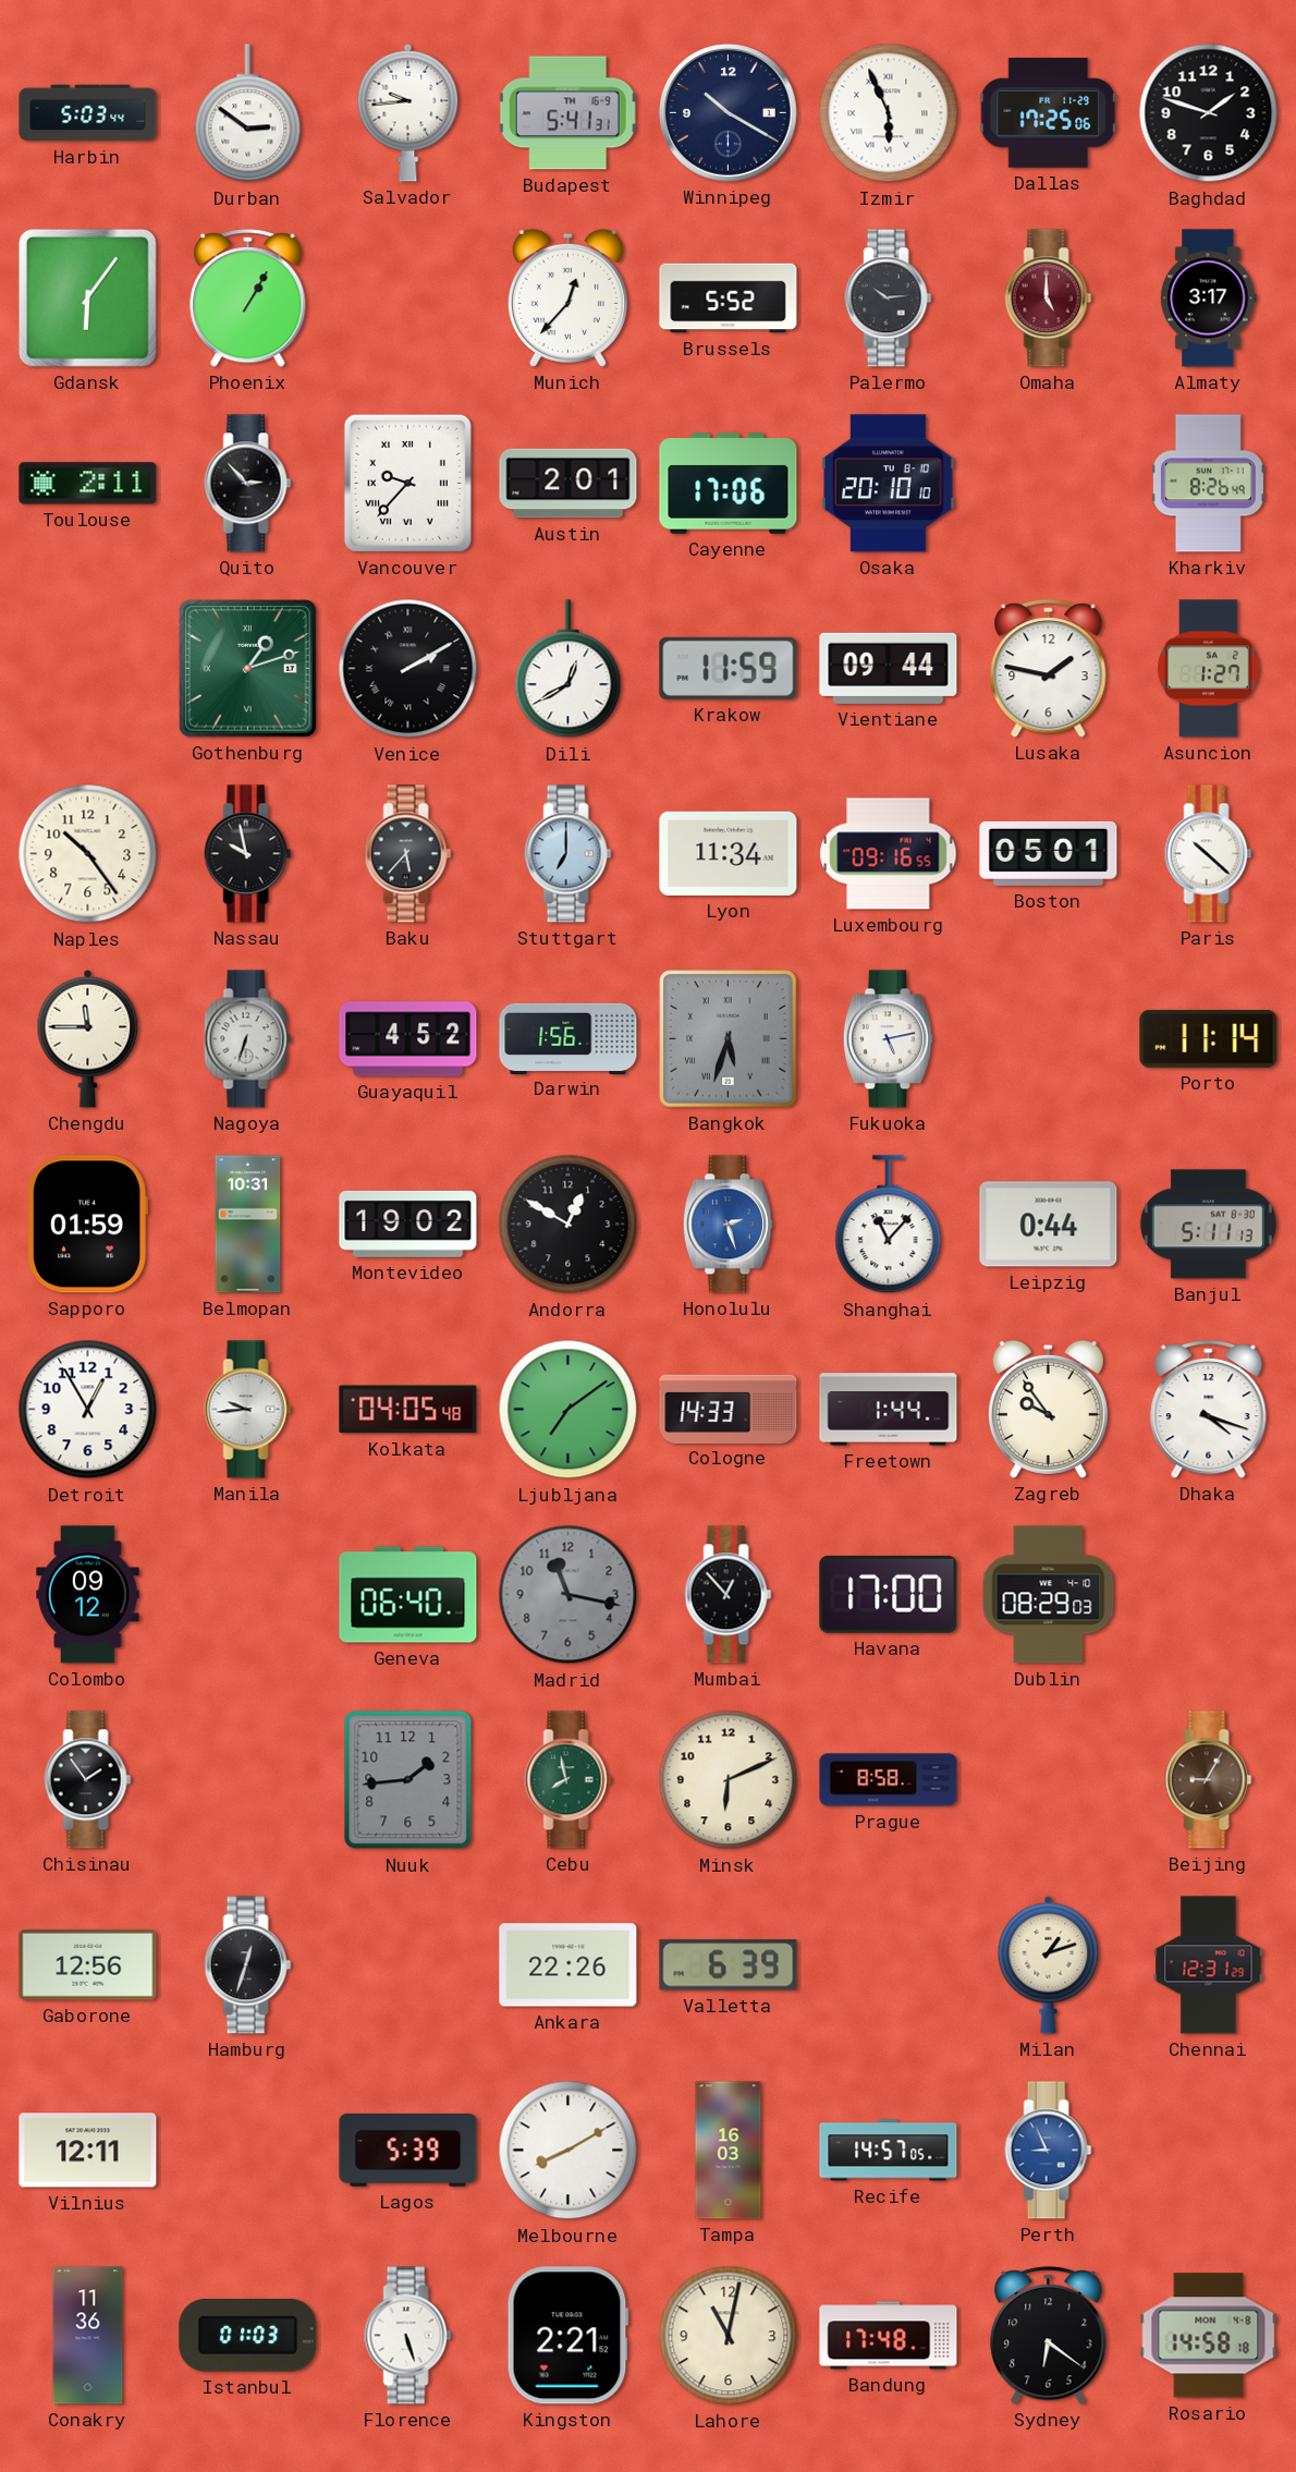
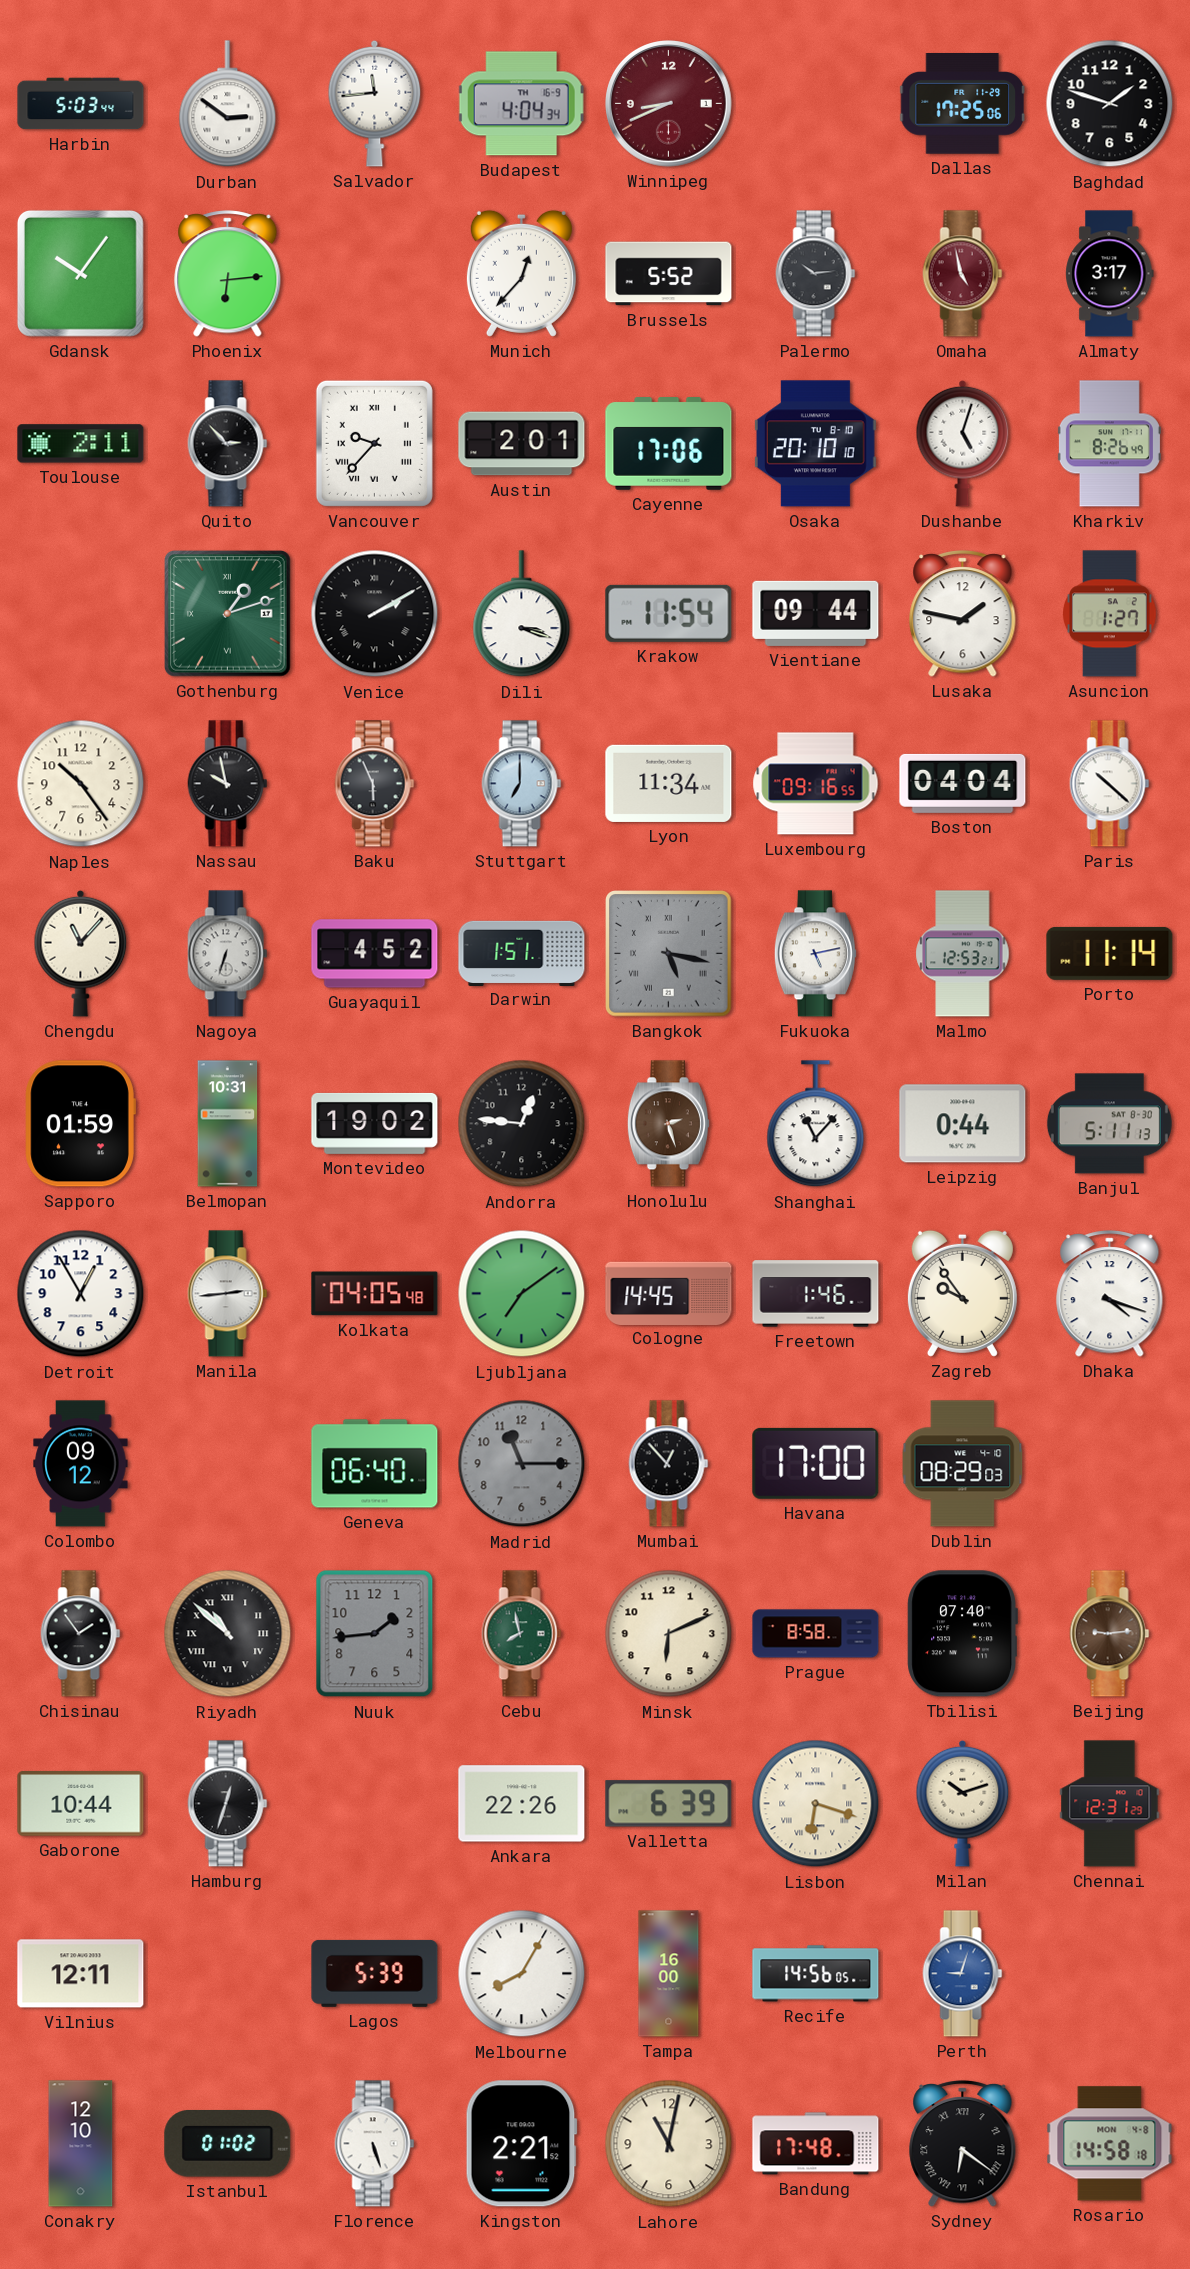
Salvador: 9:44 -> 11:44 (375, 103)
Budapest: 5:41 -> 4:04 (521, 104)
Winnipeg: 10:20 -> 8:41 (669, 104)
Winnipeg dial: navy -> burgundy (669, 104)
Izmir: 5:56 -> none (889, 113)
Gdansk: 6:06 -> 10:06 (80, 273)
Phoenix: 1:05 -> 6:14 (228, 274)
Omaha: 5:00 -> 4:58 (963, 274)
Dushanbe: none -> 5:03 (963, 443)
Dili: 12:40 -> 3:18 (522, 614)
Krakow: 11:59 -> 11:54 (669, 613)
Baku: 5:37 -> 5:56 (375, 784)
Boston: 05:01 -> 04:04 (963, 783)
Chengdu: 11:45 -> 11:07 (81, 953)
Darwin: 1:56 -> 1:51 (522, 953)
Bangkok: 5:33 -> 5:17 (669, 954)
Malmo: none -> 12:53 (963, 954)
Andorra: 12:50 -> 12:46 (522, 1124)
Honolulu dial: blue -> brown (668, 1124)
Manila: 9:44 -> 2:44 (228, 1294)
Cologne: 14:33 -> 14:45 (669, 1293)
Freetown: 1:44 -> 1:46 (816, 1294)
Madrid: 11:17 -> 11:15 (522, 1464)
Riyadh: none -> 10:52 (228, 1634)
Tbilisi: none -> 07:40 (962, 1634)
Beijing: 9:05 -> 9:14 (1110, 1634)
Gaborone: 12:56 -> 10:44 (81, 1804)
Lisbon: none -> 6:18 (816, 1804)
Milan: 1:12 -> 10:12 (963, 1803)
Melbourne: 8:10 -> 8:05 (522, 1974)
Tampa: 16:03 -> 16:00 (669, 1974)
Recife: 14:57 -> 14:56 (816, 1974)
Perth: 8:56 -> 9:03 (963, 1974)
Conakry: 11:36 -> 12:10 (81, 2144)
Istanbul: 01:03 -> 01:02 (228, 2144)
Sydney numerals: Arabic -> Roman (963, 2144)
